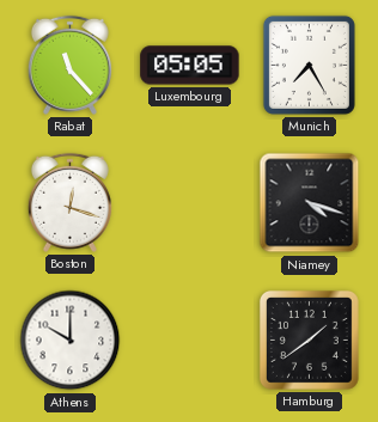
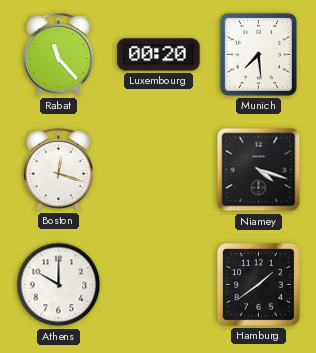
Luxembourg: 05:05 -> 00:20 (159, 55)
Munich: 7:25 -> 7:29 (258, 54)
